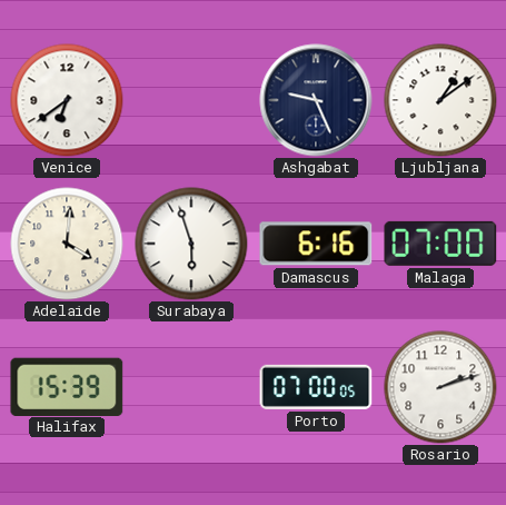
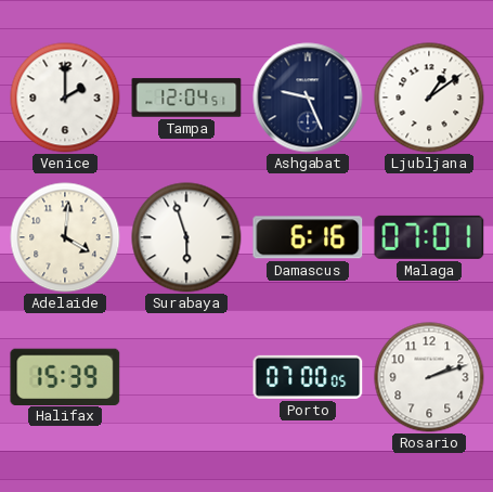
Venice: 6:39 -> 2:00 (65, 98)
Tampa: none -> 12:04 (186, 98)
Malaga: 07:00 -> 07:01 (429, 237)
